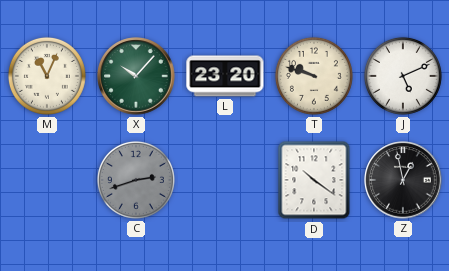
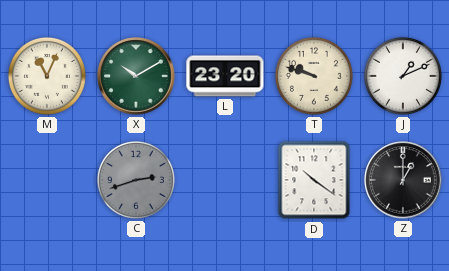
X: 10:07 -> 10:10 (136, 76)
J: 5:11 -> 1:11 (403, 76)
Z: 12:58 -> 1:00 (403, 180)
